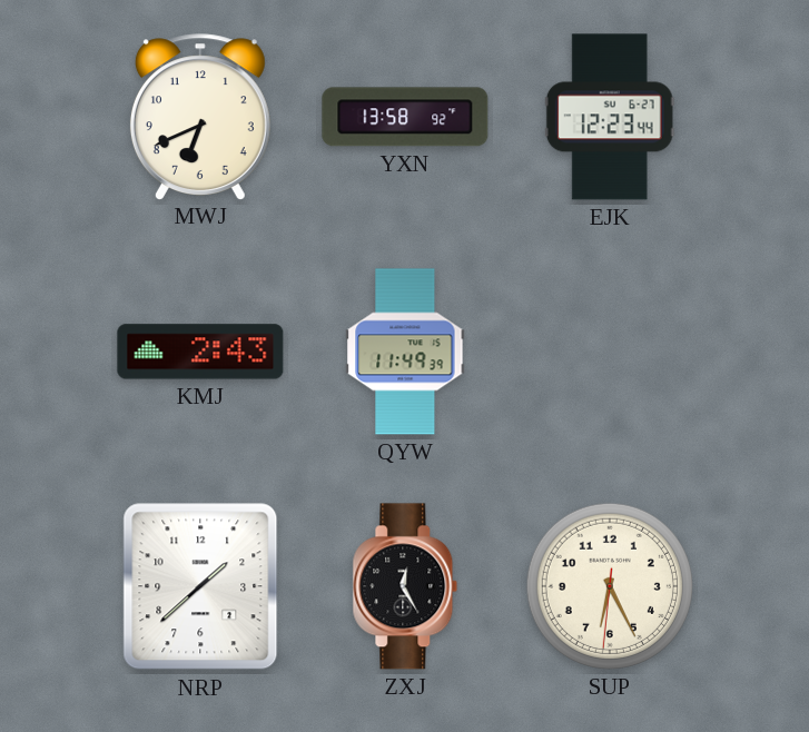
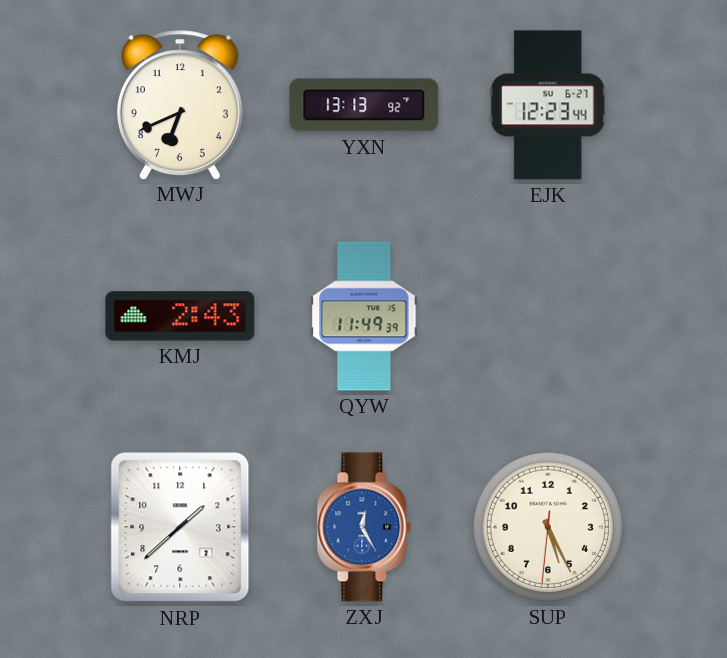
YXN: 13:58 -> 13:13 (364, 105)
ZXJ dial: black -> blue (364, 527)
SUP: 6:25 -> 5:25 (548, 527)
